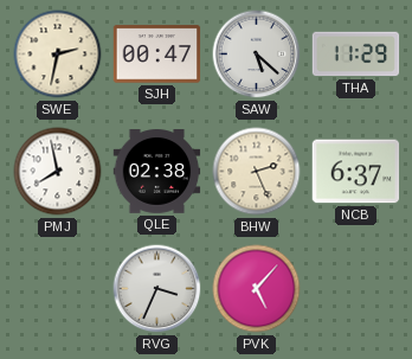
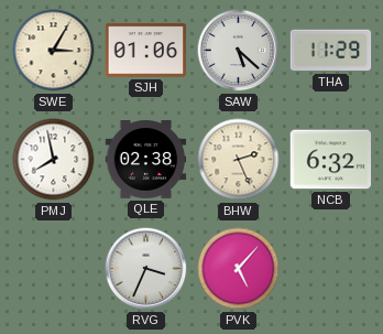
SWE: 2:32 -> 3:05 (54, 51)
SJH: 00:47 -> 01:06 (146, 51)
NCB: 6:37 -> 6:32 (331, 160)
